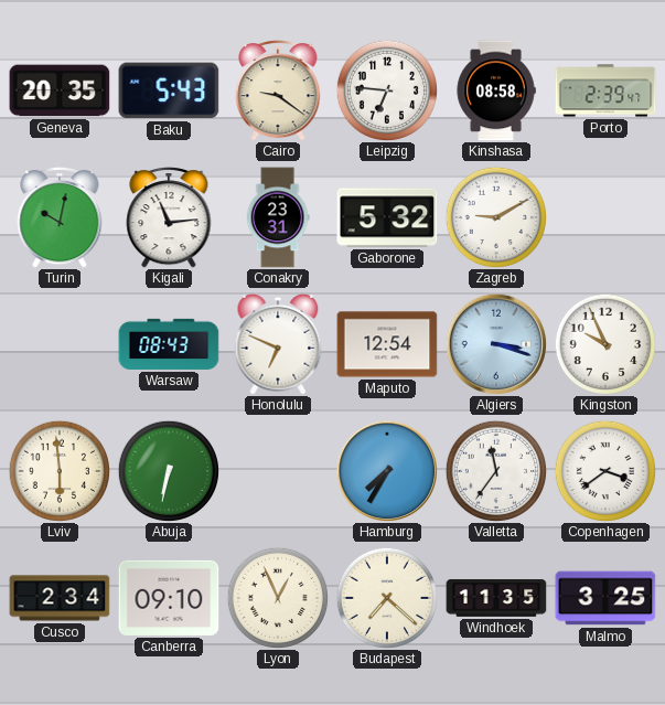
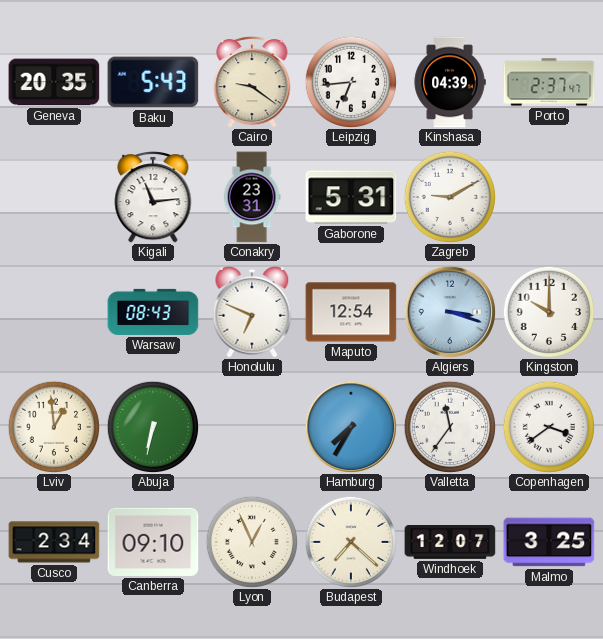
Leipzig: 6:46 -> 6:44 (350, 81)
Kinshasa: 08:58 -> 04:39 (450, 82)
Porto: 2:39 -> 2:37 (549, 82)
Turin: 10:02 -> none (60, 218)
Gaborone: 5:32 -> 5:31 (351, 197)
Kingston: 9:56 -> 10:00 (548, 311)
Lviv: 5:59 -> 12:59 (53, 426)
Windhoek: 11:35 -> 12:07 (450, 543)
